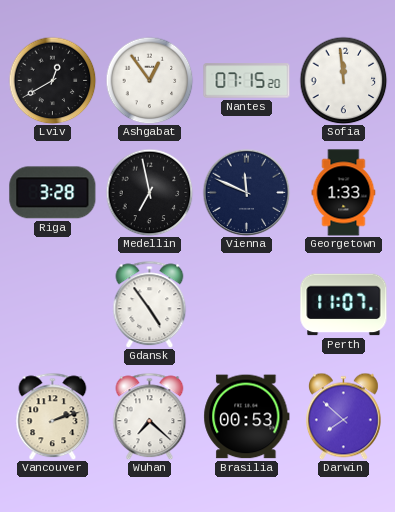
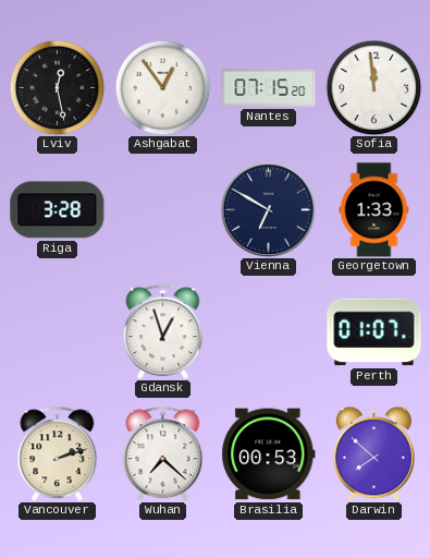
Lviv: 12:40 -> 12:28 (57, 87)
Medellin: 6:58 -> none (149, 192)
Vienna: 11:49 -> 6:50 (268, 209)
Gdansk: 4:54 -> 12:57 (163, 331)
Perth: 11:07 -> 01:07 (374, 332)
